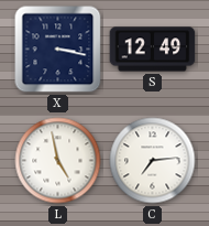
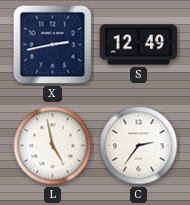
X: 3:17 -> 2:43 (53, 45)
C: 7:14 -> 2:36 (139, 146)
